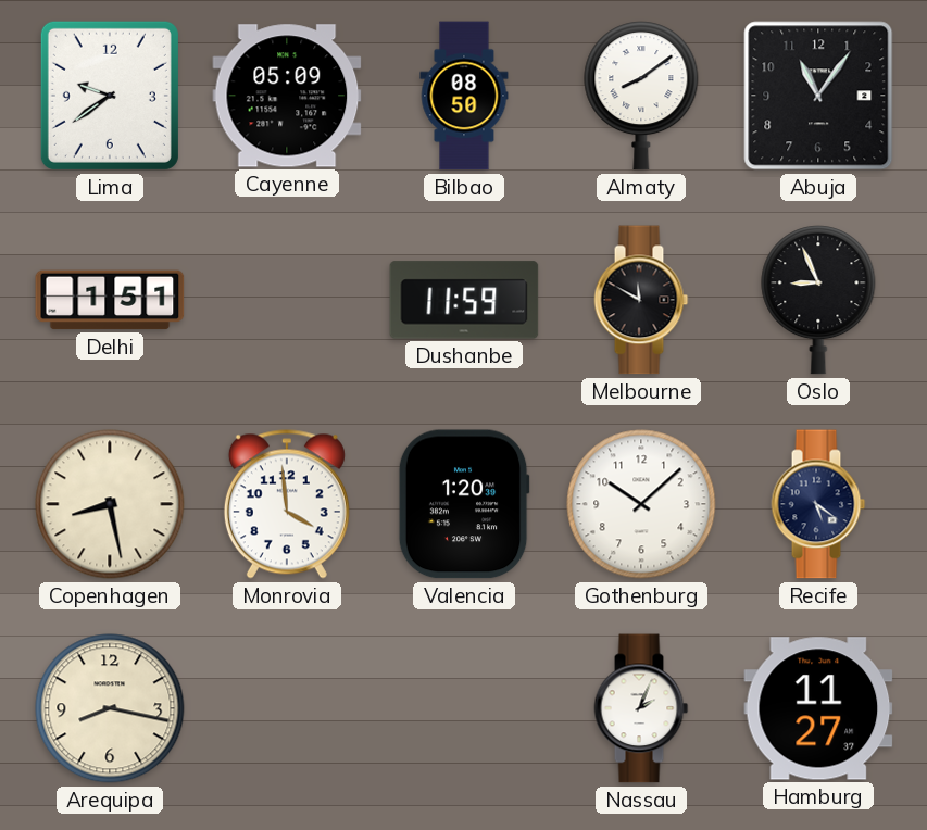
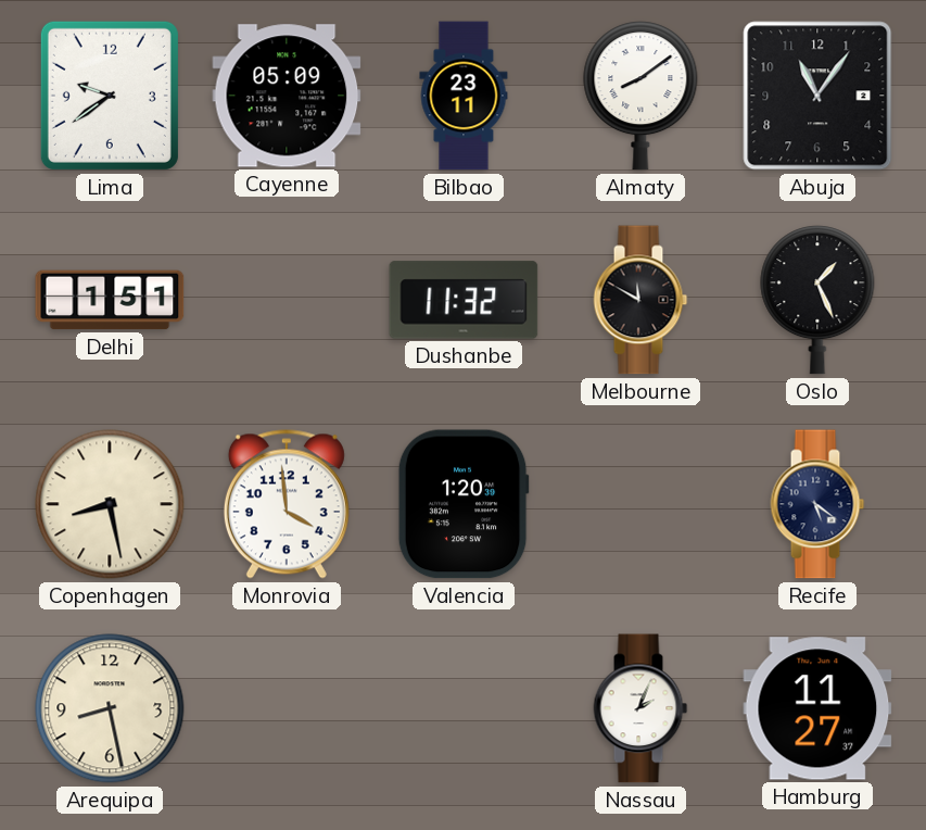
Bilbao: 08:50 -> 23:11 (464, 96)
Dushanbe: 11:59 -> 11:32 (464, 300)
Oslo: 8:56 -> 1:26 (817, 300)
Gothenburg: 10:08 -> none (641, 504)
Arequipa: 8:17 -> 8:28 (110, 708)
